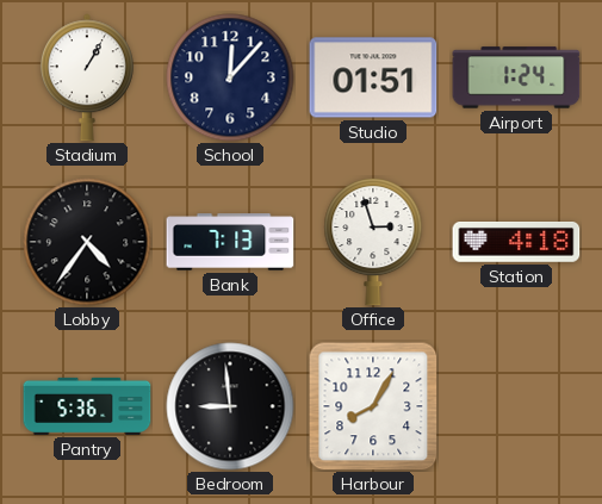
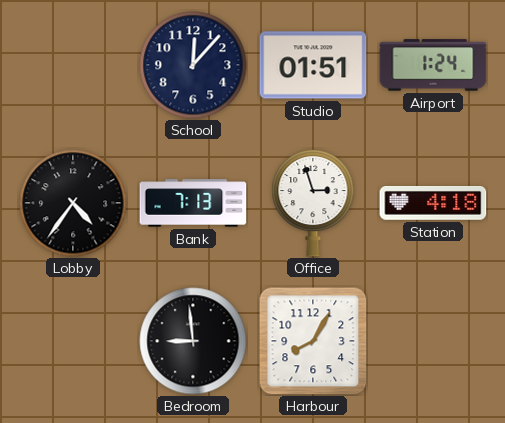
Stadium: 1:05 -> none (87, 77)
Pantry: 5:36 -> none (87, 406)
